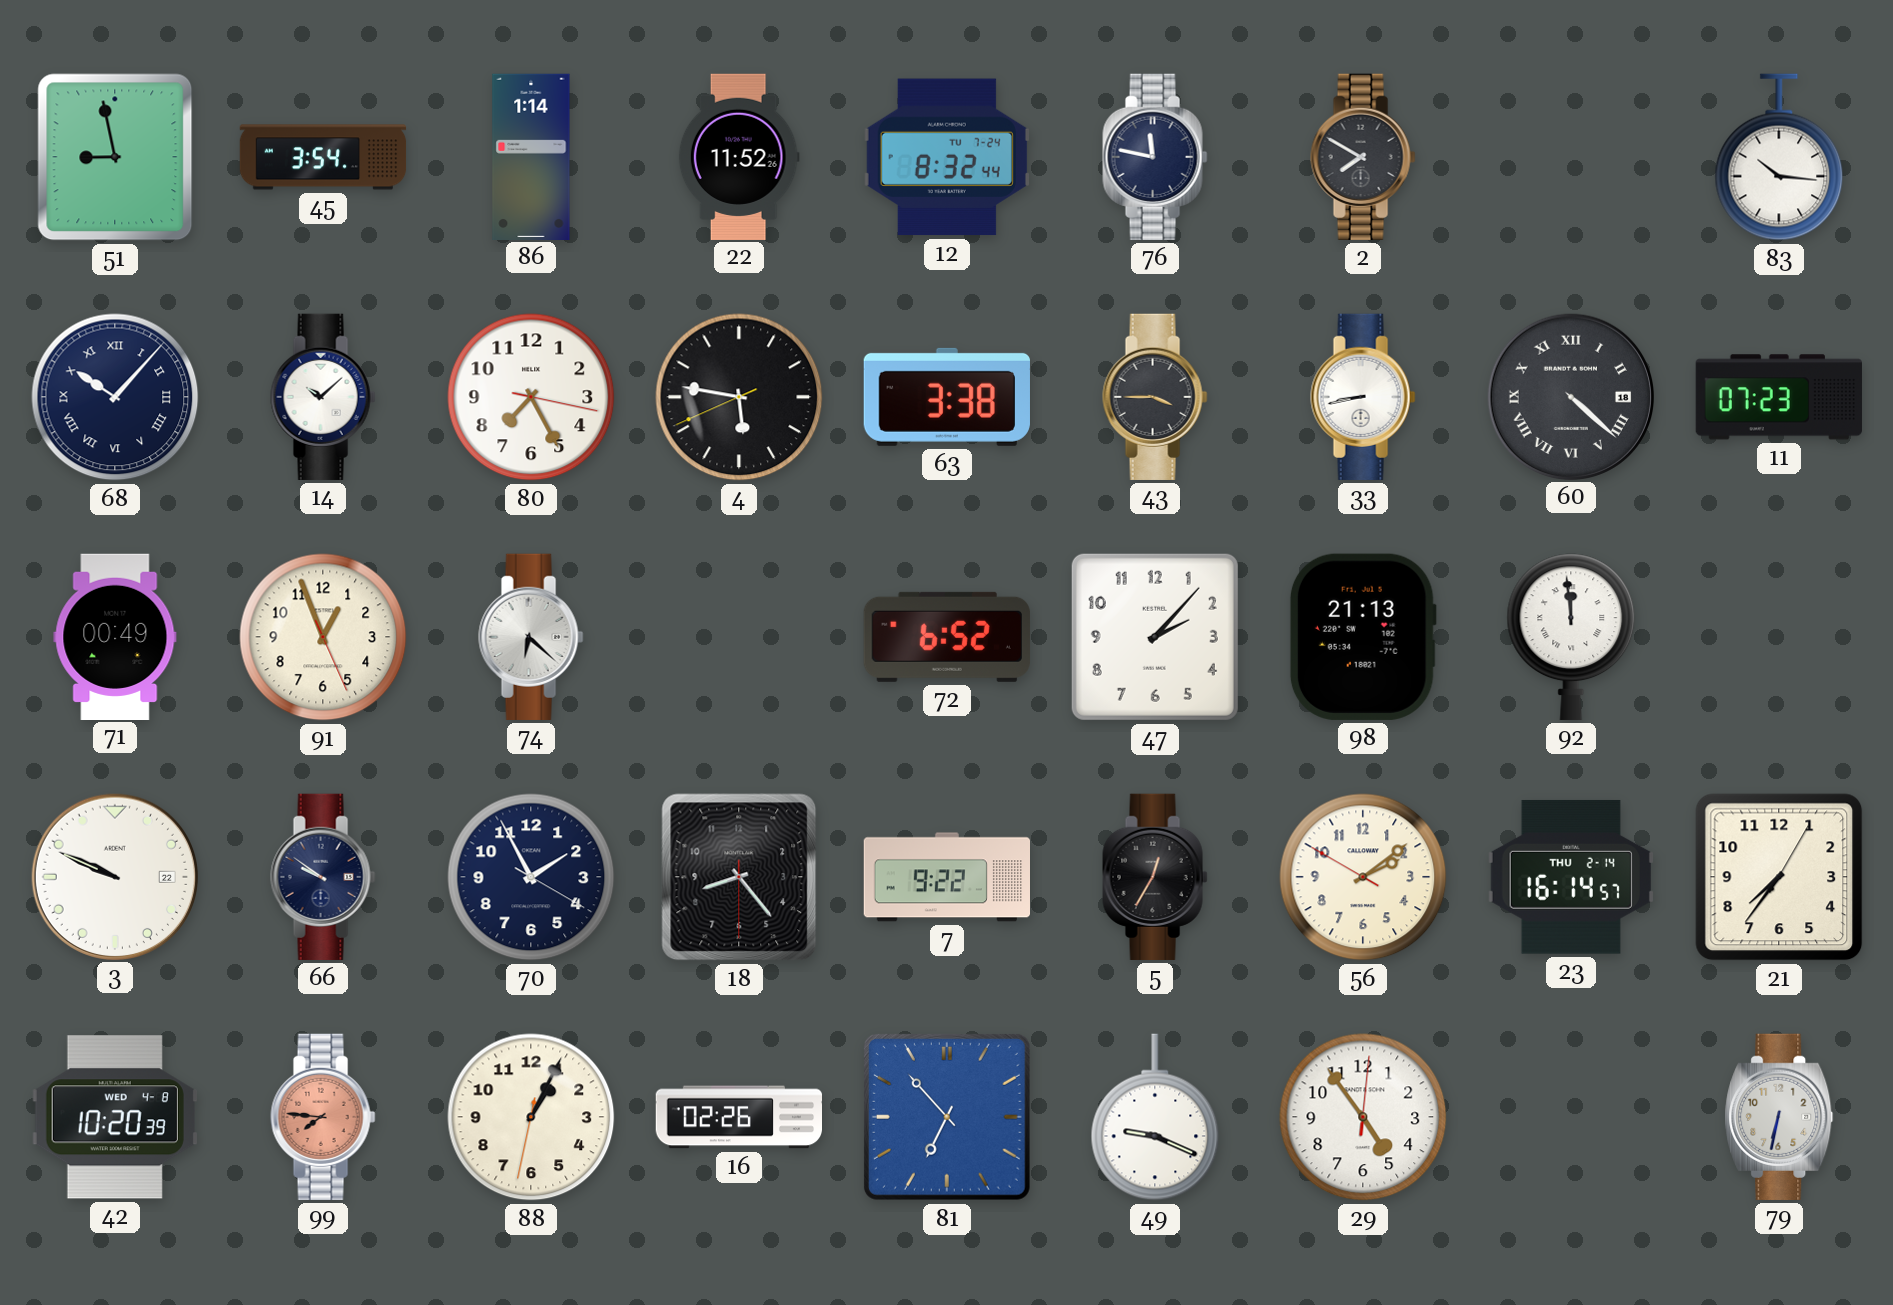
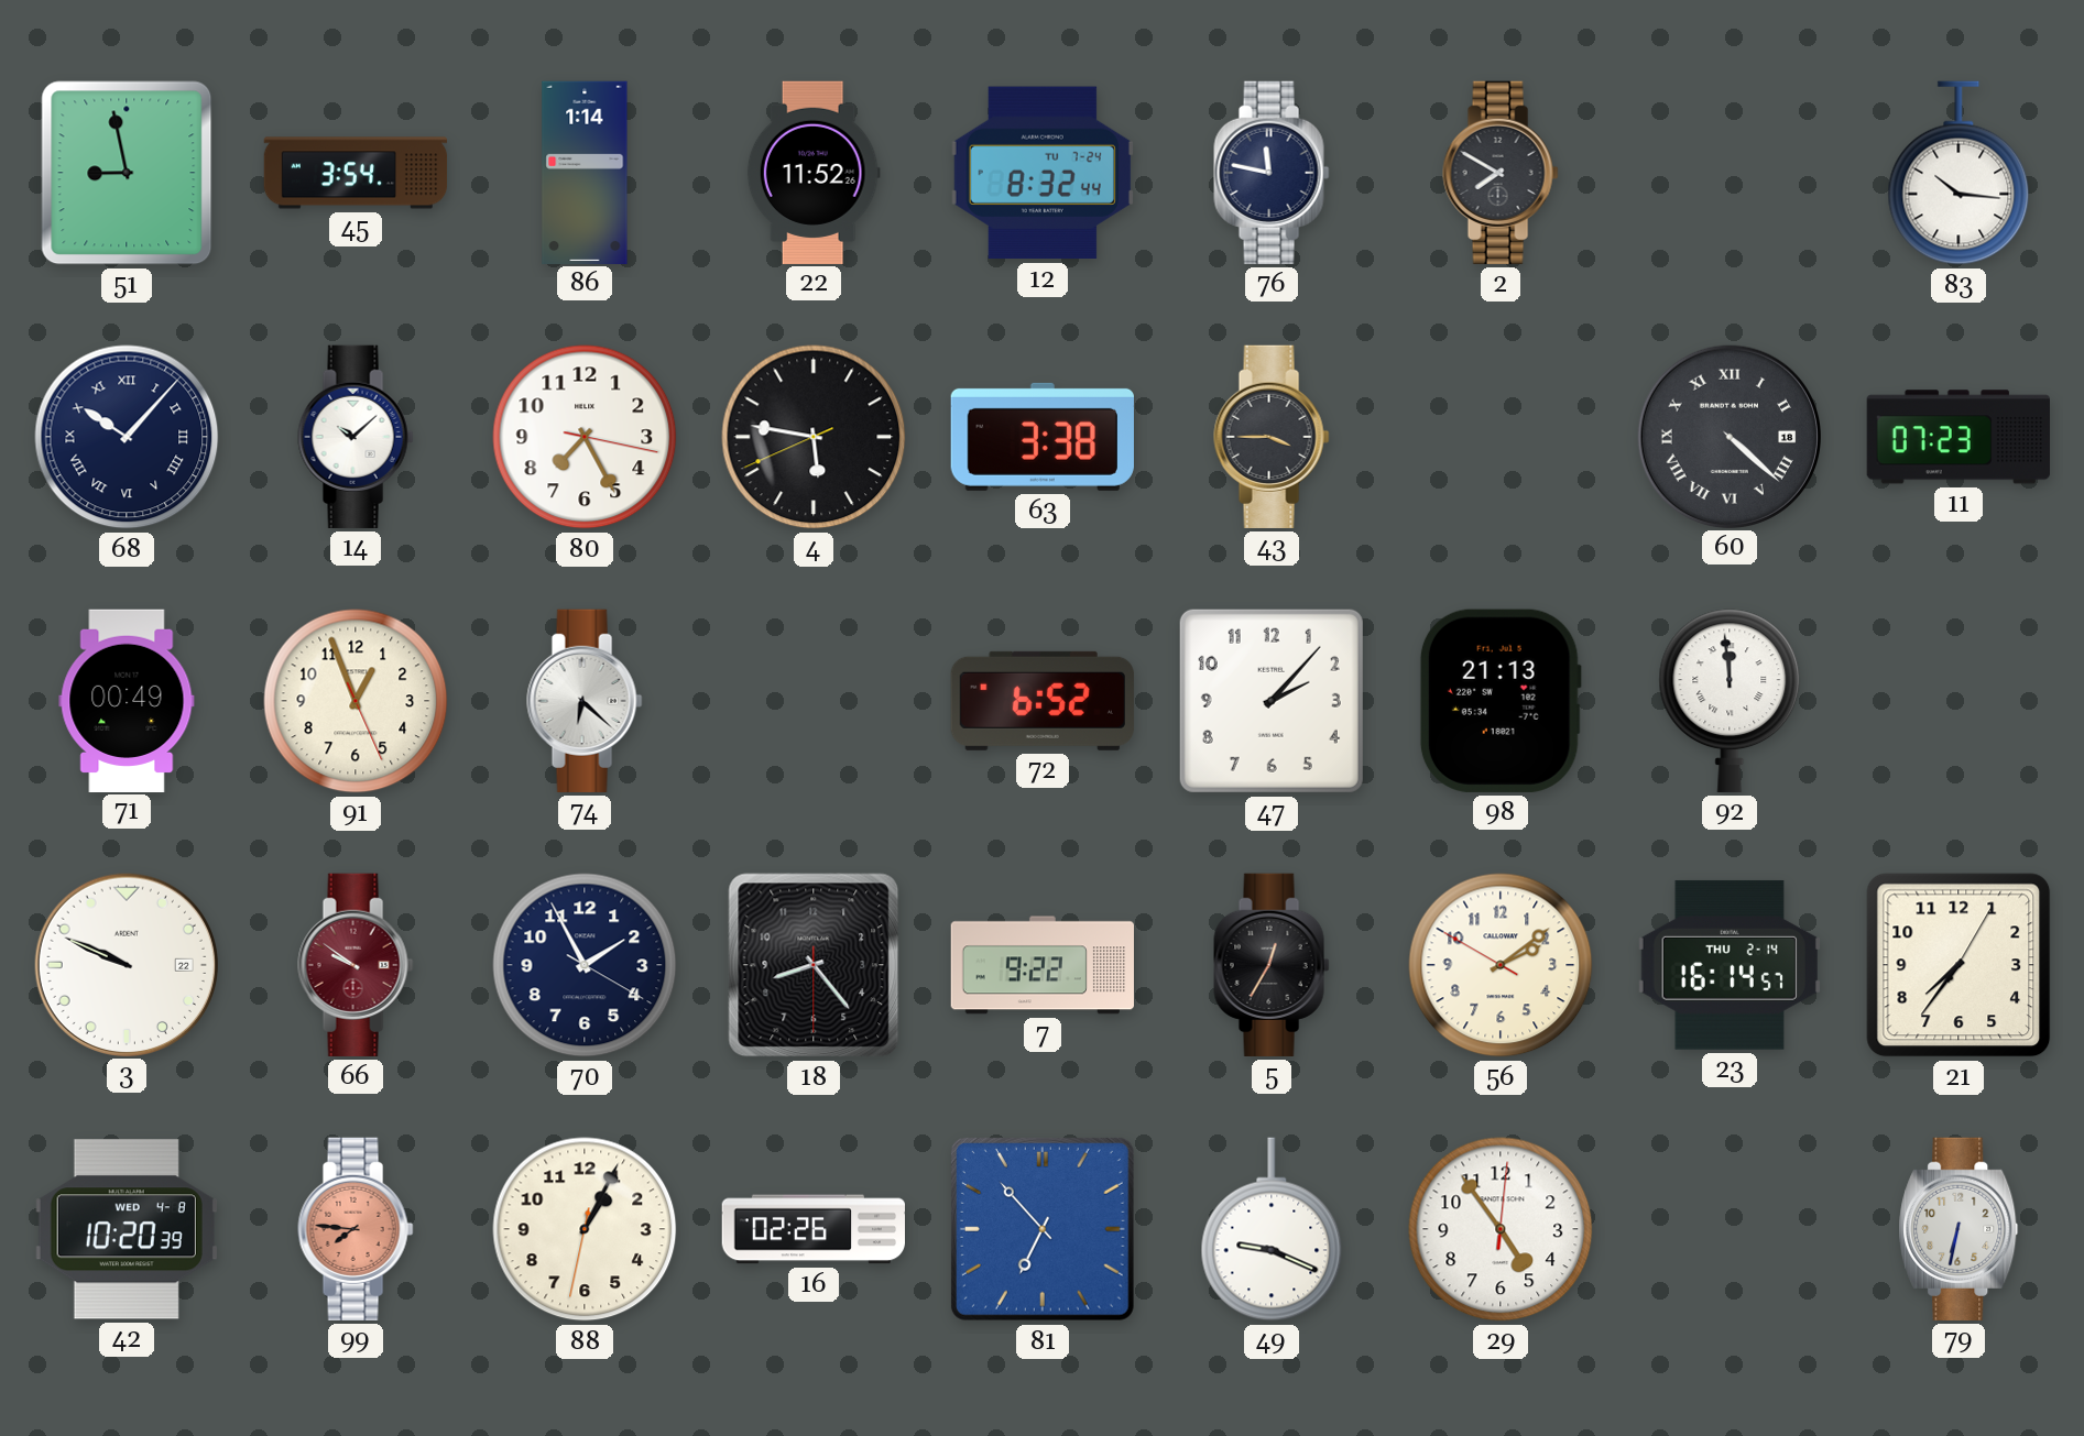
33: 8:43 -> none (1363, 397)
66 dial: navy -> burgundy (356, 965)
